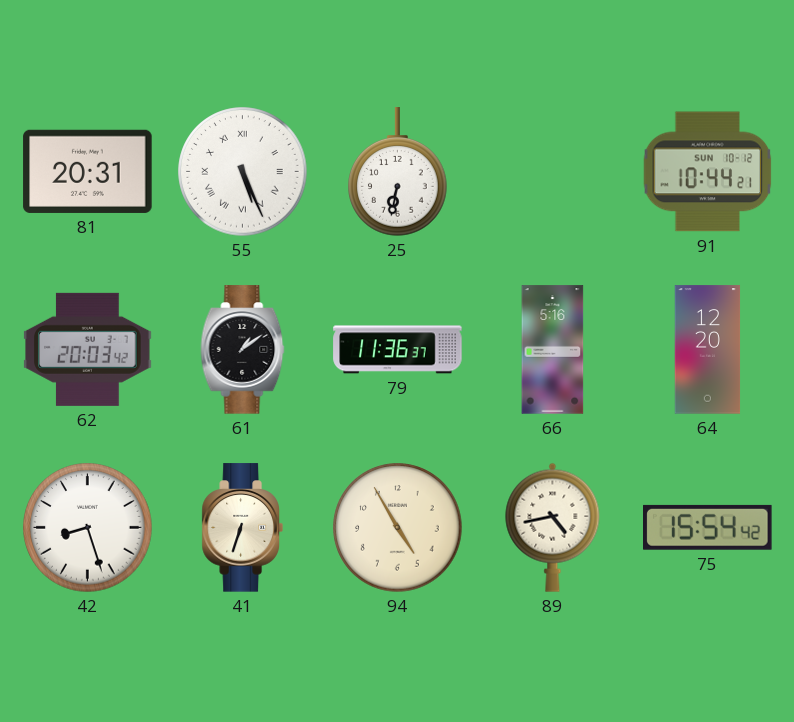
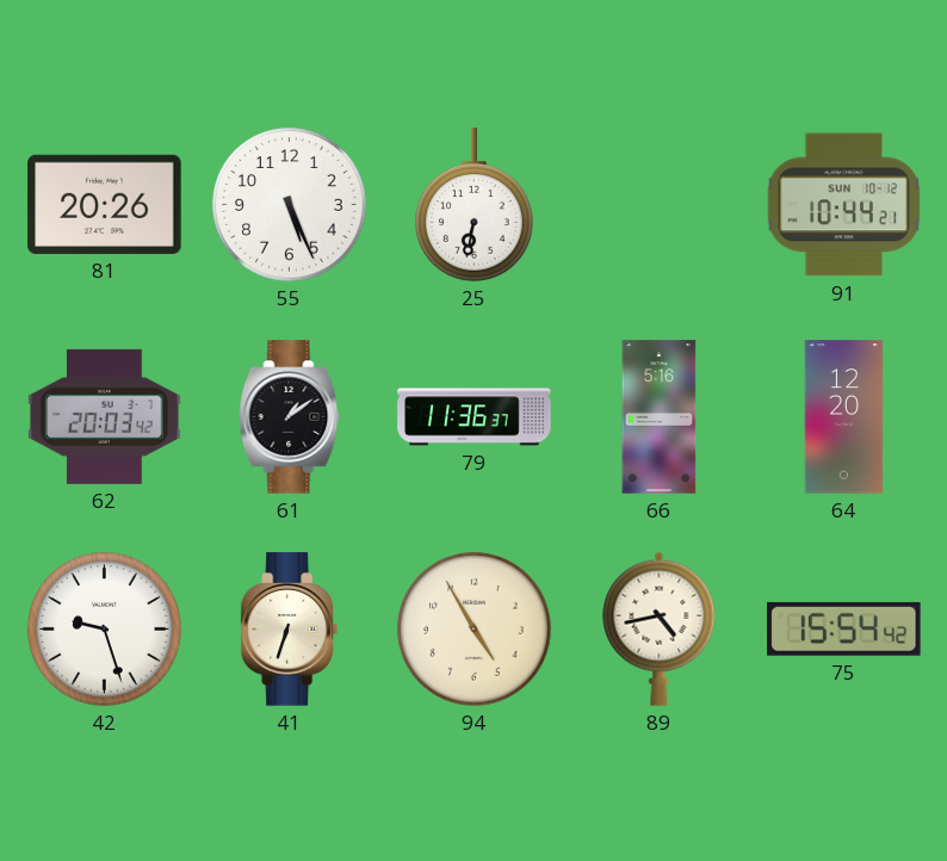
81: 20:31 -> 20:26 (105, 204)
55 numerals: Roman -> Arabic (290, 205)
42: 8:27 -> 9:27 (105, 630)
